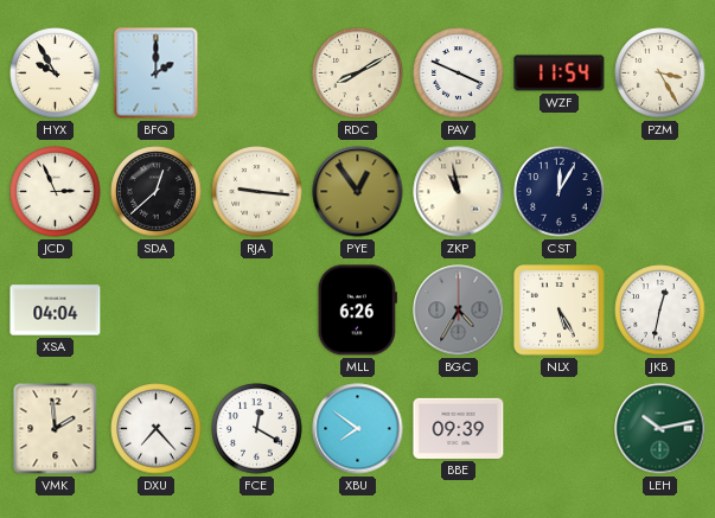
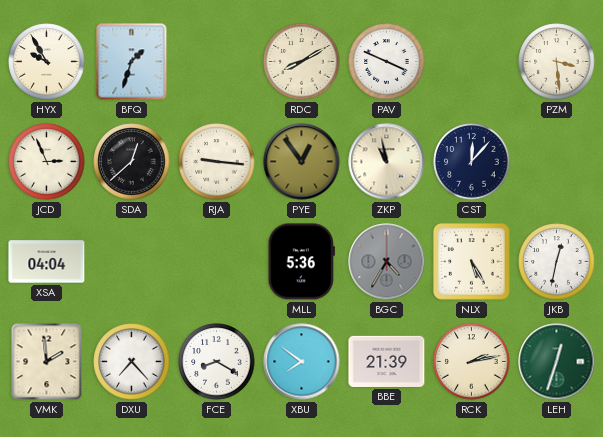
BFQ: 2:00 -> 1:33 (132, 62)
WZF: 11:54 -> none (560, 73)
PZM: 3:25 -> 3:29 (557, 62)
CST: 12:05 -> 12:07 (472, 162)
MLL: 6:26 -> 5:36 (301, 262)
FCE: 12:20 -> 8:20 (217, 362)
BBE: 09:39 -> 21:39 (387, 361)
RCK: none -> 2:13 (472, 362)
LEH: 10:13 -> 12:33 (557, 362)
